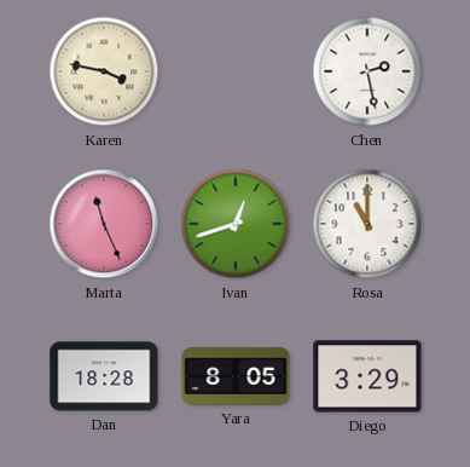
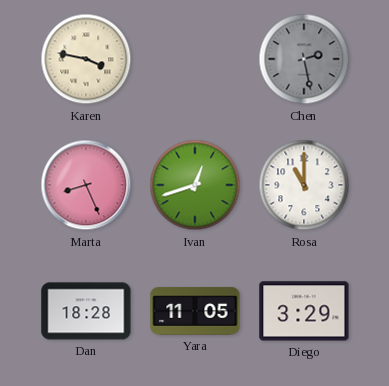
Chen dial: white -> grey (304, 59)
Marta: 11:26 -> 8:26 (86, 185)
Yara: 8:05 -> 11:05 (195, 311)
